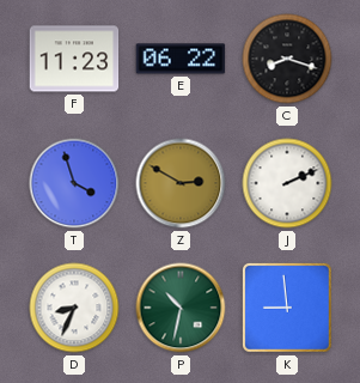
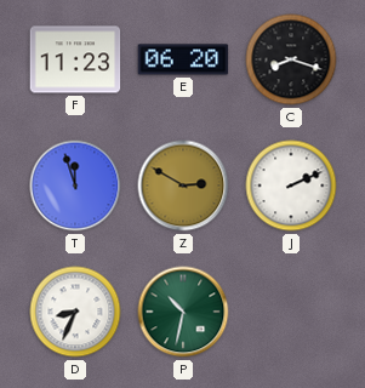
E: 06:22 -> 06:20 (183, 59)
T: 3:57 -> 11:57 (75, 186)
K: 8:59 -> none (288, 309)
